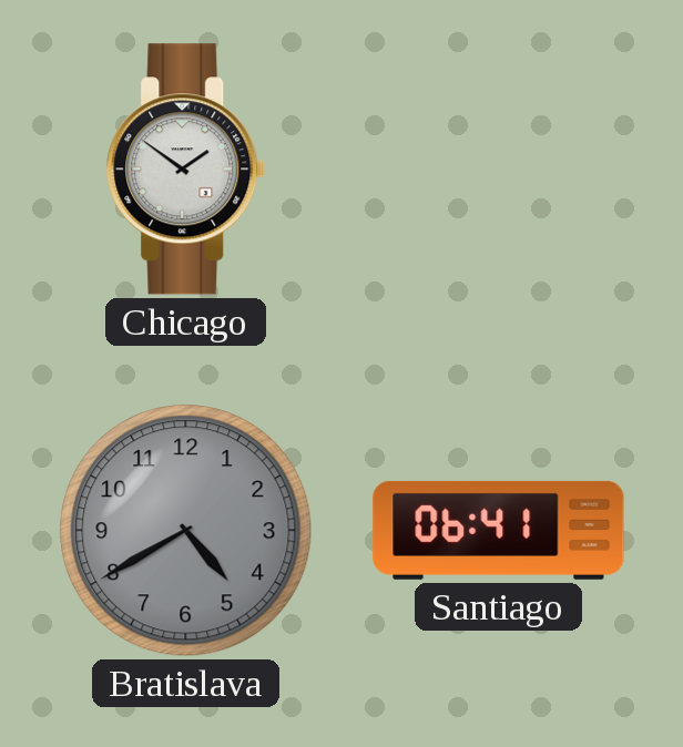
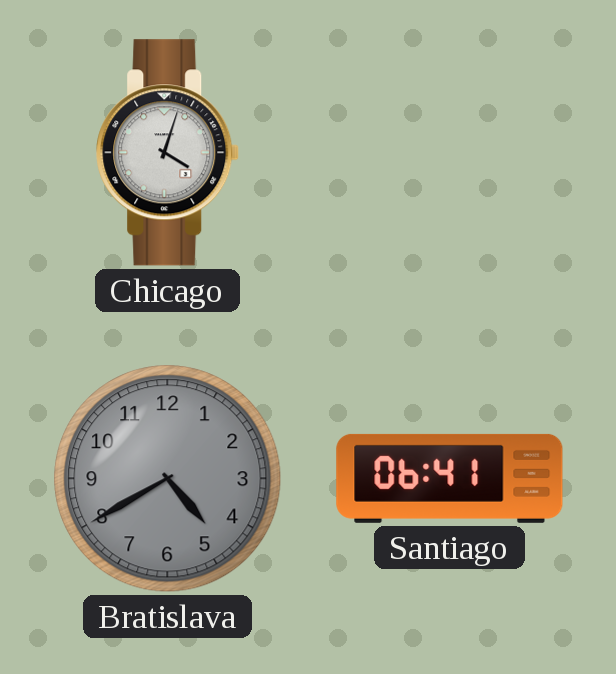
Chicago: 1:51 -> 4:03 (168, 153)
